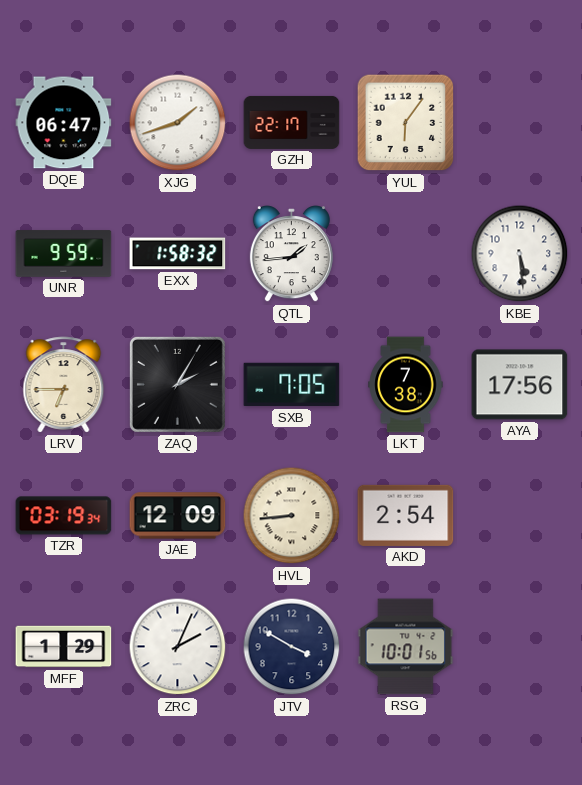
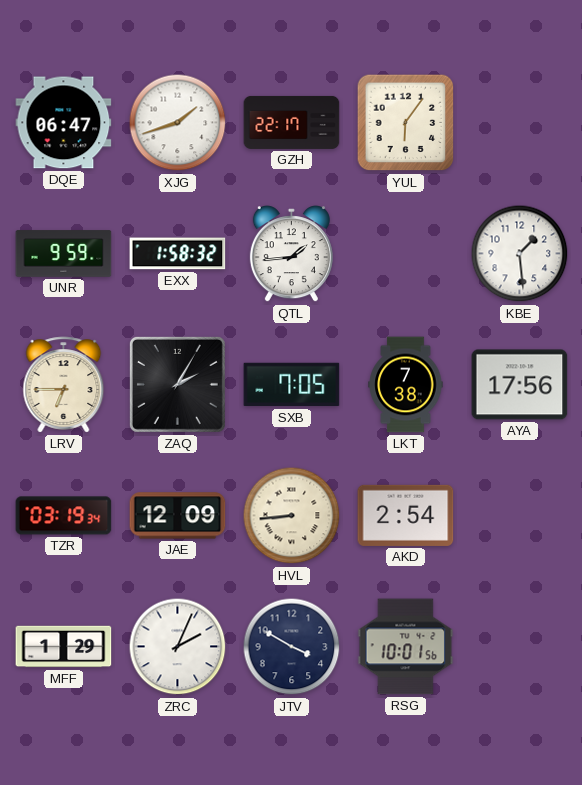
KBE: 5:29 -> 1:29 (520, 254)
